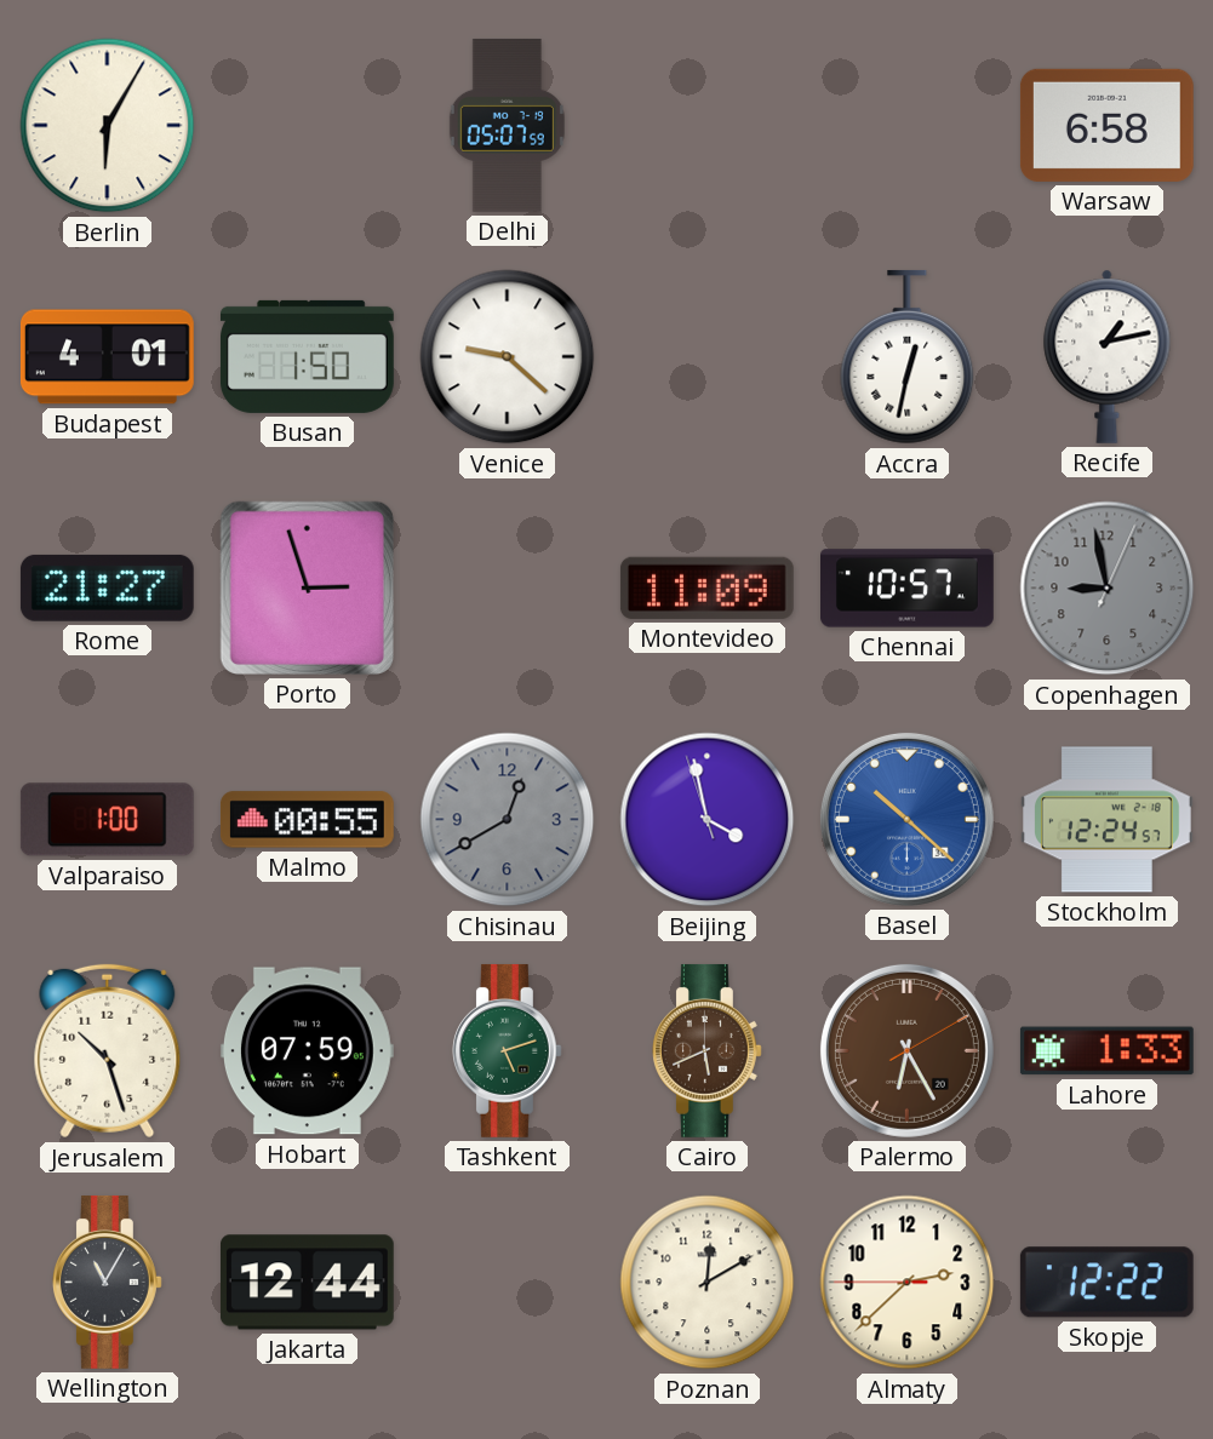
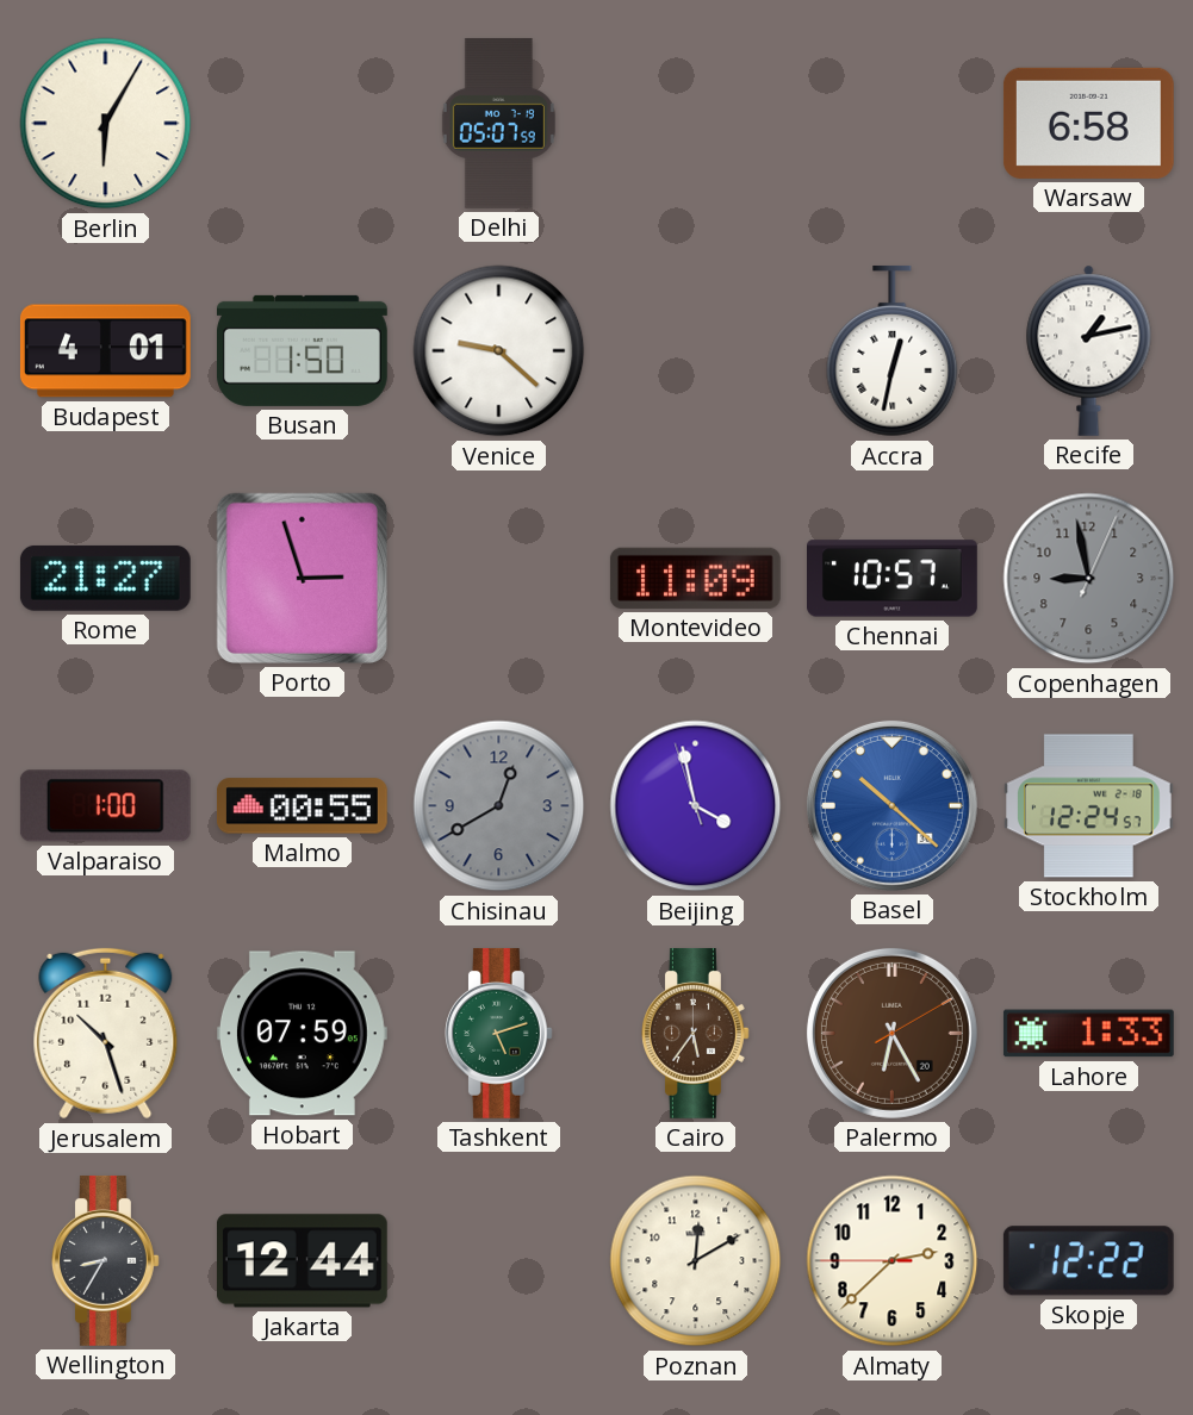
Cairo: 5:41 -> 5:36 (695, 1033)
Wellington: 11:05 -> 8:35 (105, 1260)
